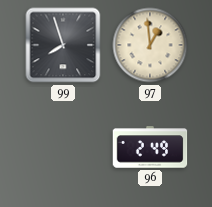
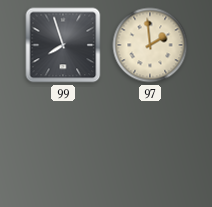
97: 12:59 -> 1:59 (150, 45)
96: 2:49 -> none (150, 147)
